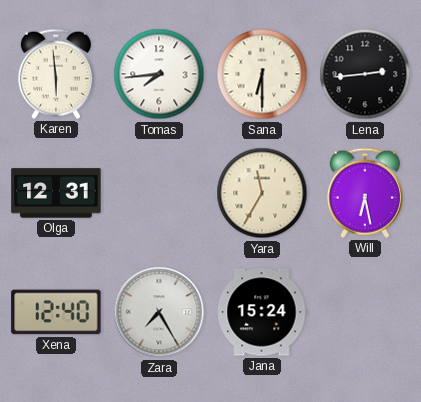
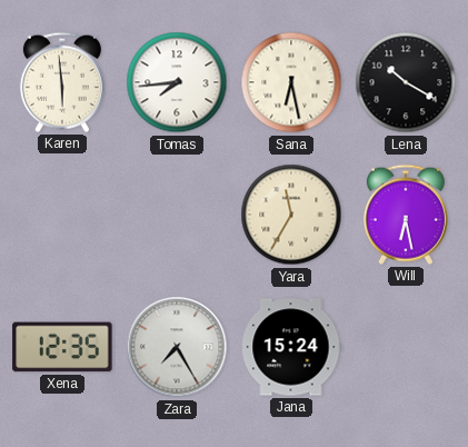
Sana: 6:30 -> 6:28 (291, 82)
Lena: 2:44 -> 10:20 (406, 82)
Olga: 12:31 -> none (56, 193)
Xena: 12:40 -> 12:35 (62, 347)
